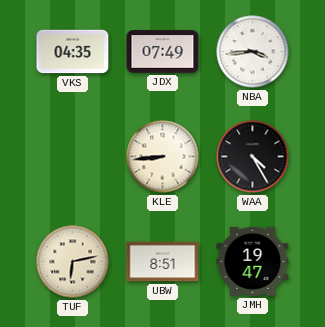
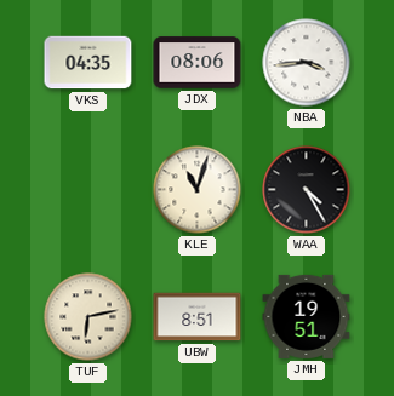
JDX: 07:49 -> 08:06 (198, 63)
KLE: 8:44 -> 11:03 (198, 190)
JMH: 19:47 -> 19:51 (307, 316)
